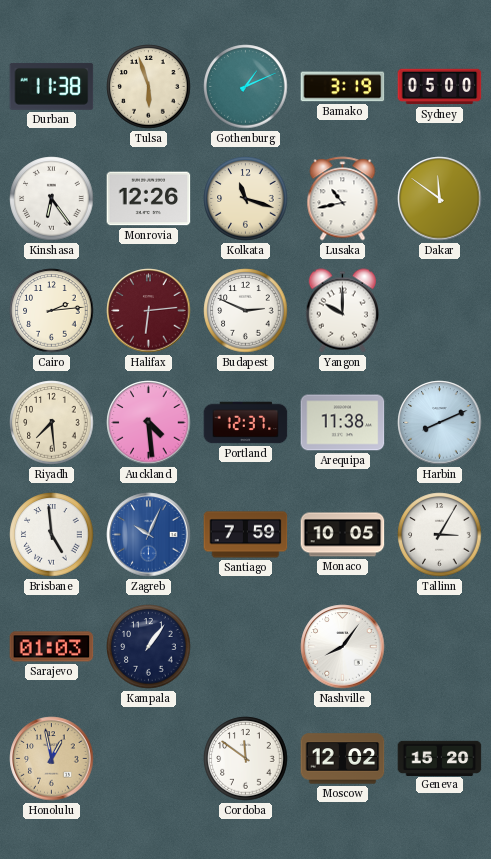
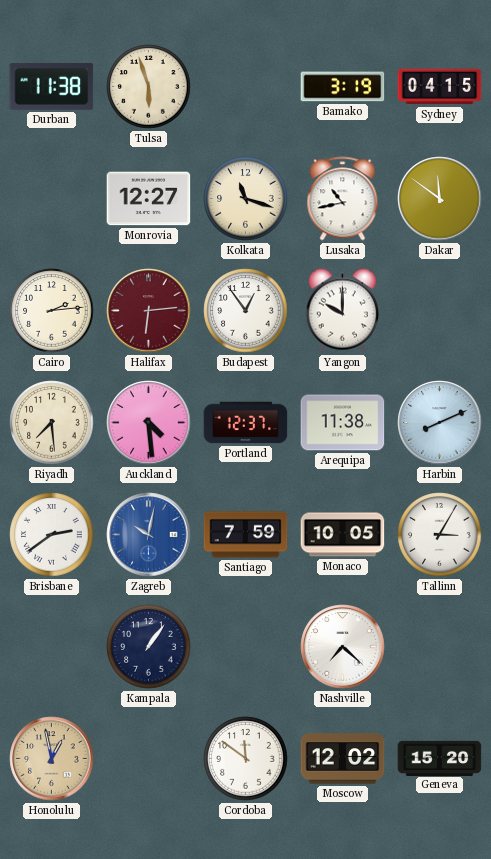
Gothenburg: 1:11 -> none (246, 87)
Sydney: 05:00 -> 04:15 (440, 87)
Kinshasa: 6:24 -> none (52, 199)
Monrovia: 12:26 -> 12:27 (149, 199)
Budapest: 2:49 -> 12:54 (246, 311)
Brisbane: 4:59 -> 2:39 (52, 535)
Zagreb: 10:04 -> 10:02 (149, 535)
Sarajevo: 01:03 -> none (52, 647)
Nashville: 8:06 -> 7:22 (343, 647)
